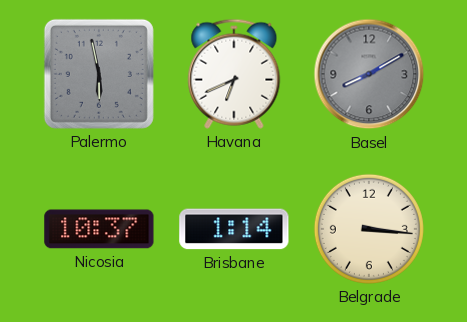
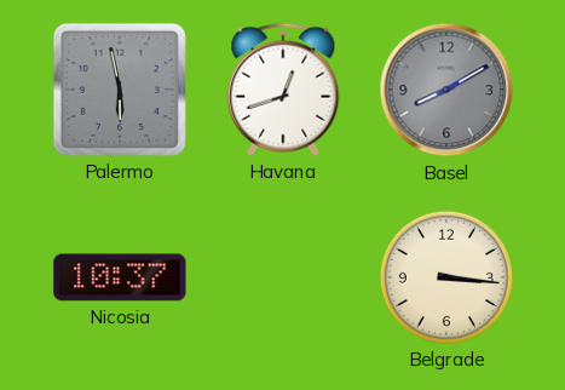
Havana: 6:41 -> 12:42 (283, 90)
Brisbane: 1:14 -> none (234, 229)
